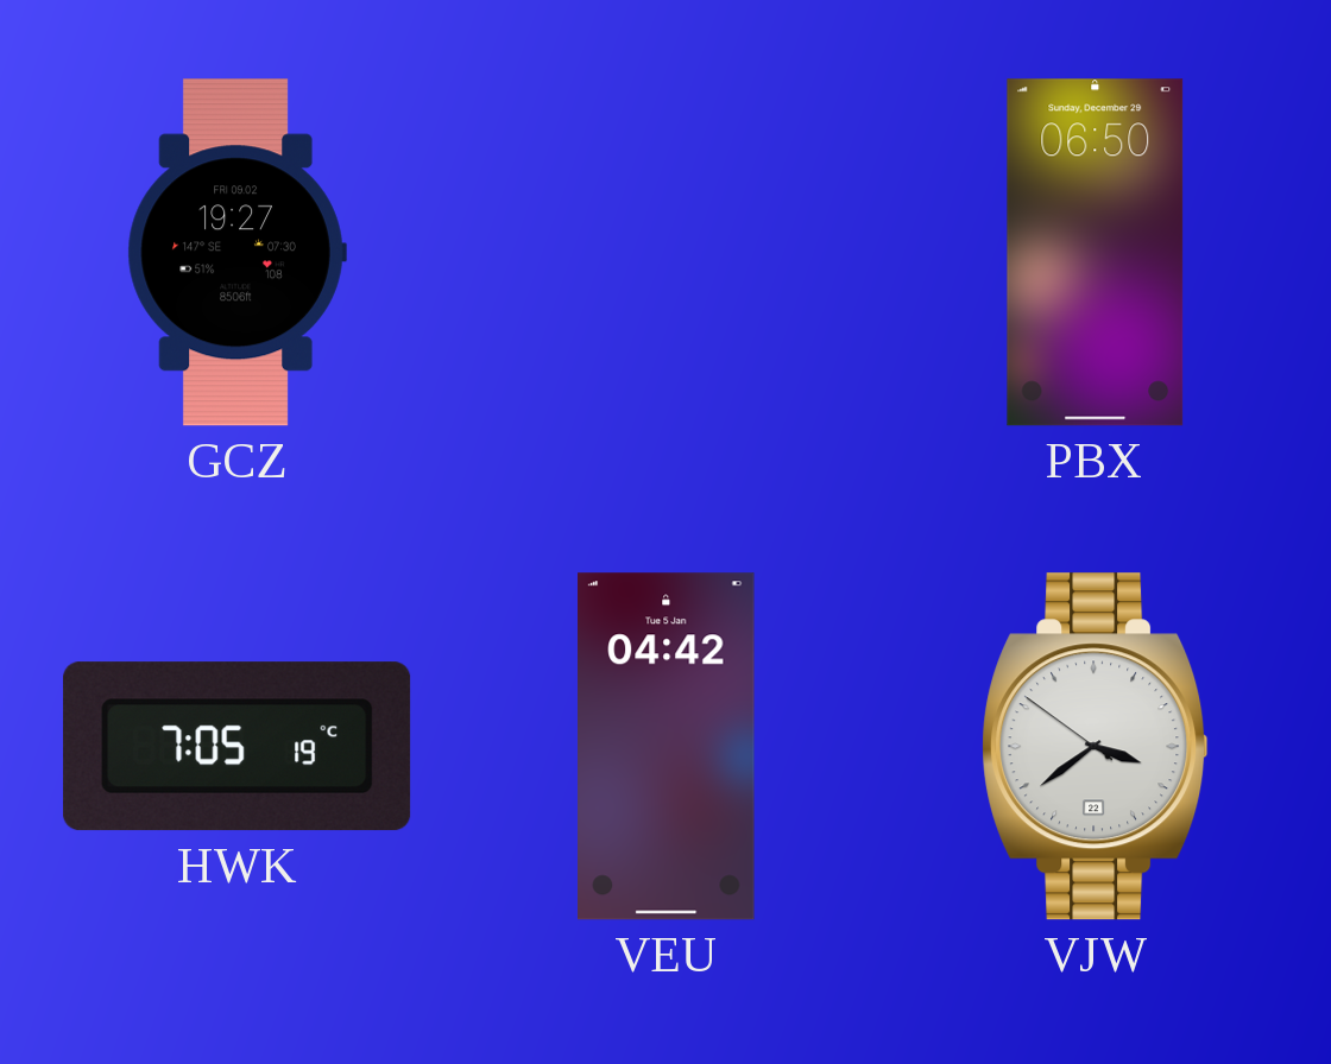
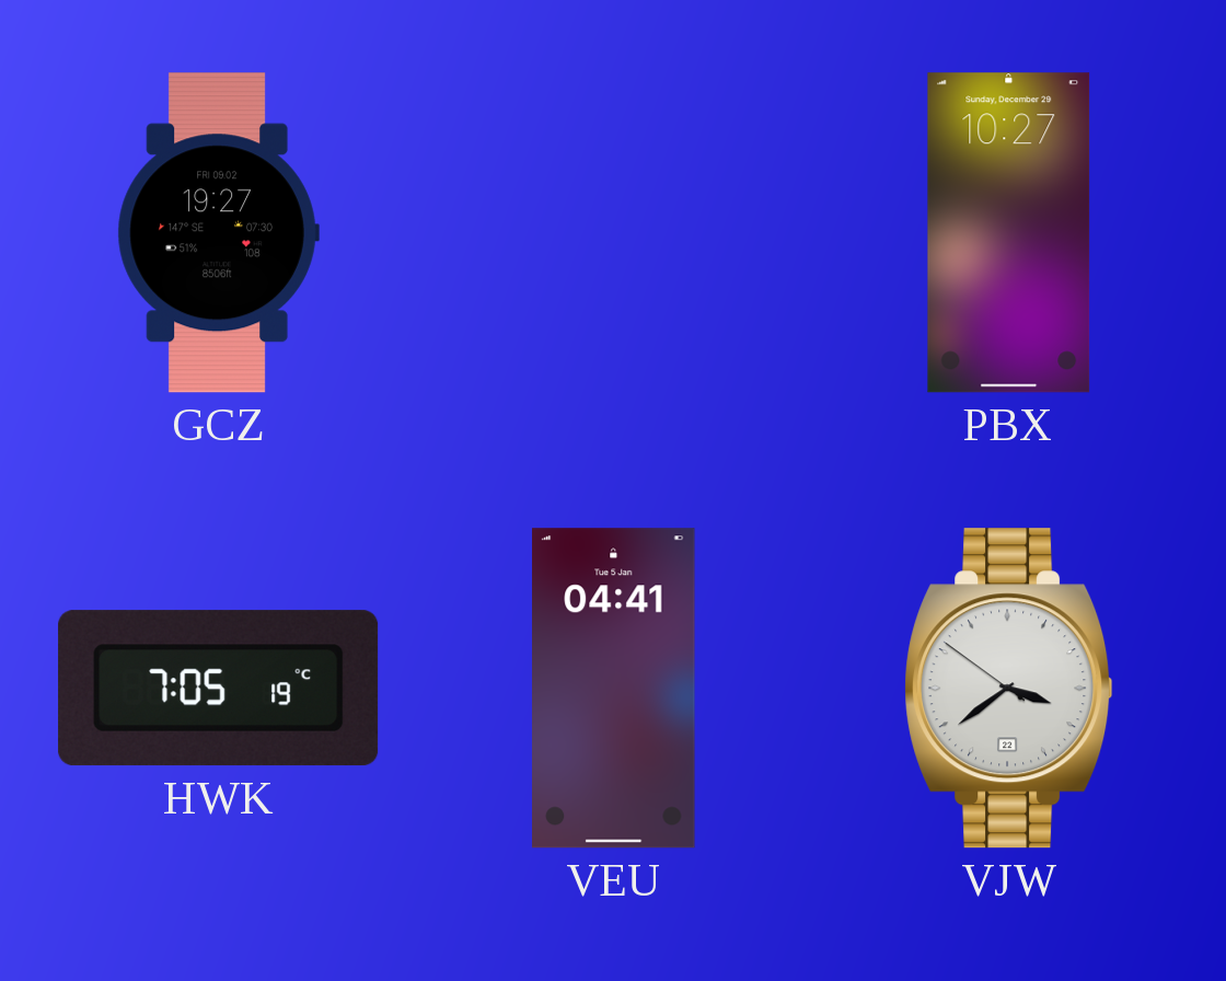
PBX: 06:50 -> 10:27 (1009, 233)
VEU: 04:42 -> 04:41 (614, 689)
